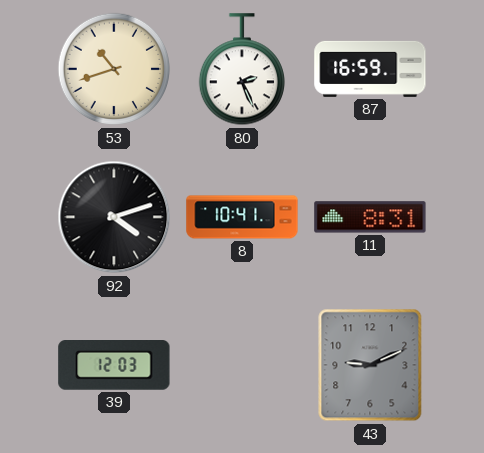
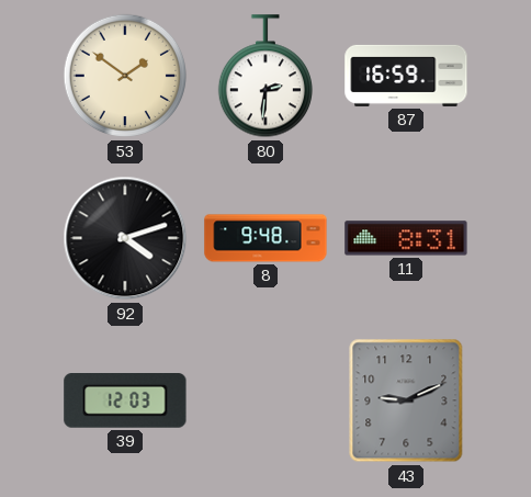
53: 10:42 -> 1:51 (125, 76)
80: 2:26 -> 2:31 (264, 77)
8: 10:41 -> 9:48 (265, 238)
